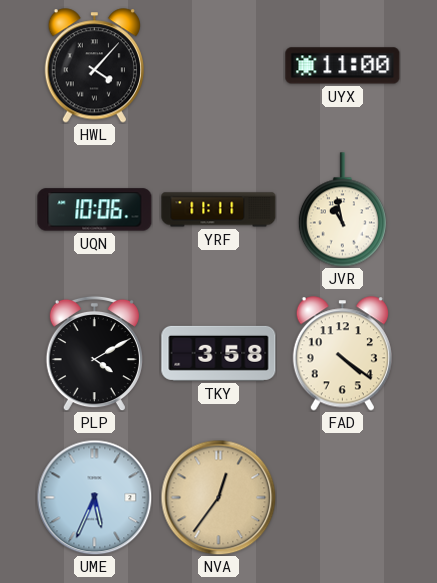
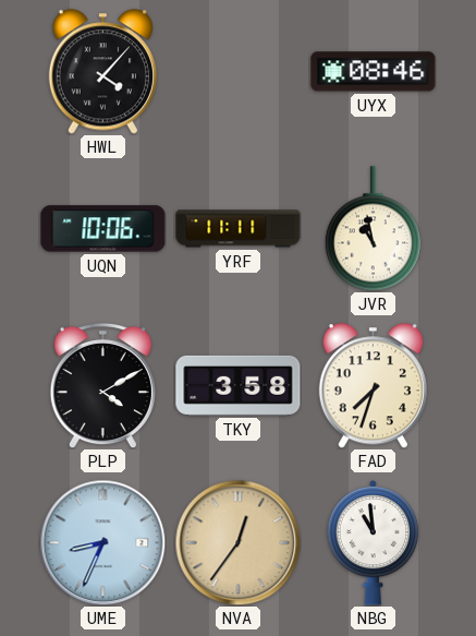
UYX: 11:00 -> 08:46 (374, 72)
FAD: 4:21 -> 7:33 (373, 386)
UME: 5:34 -> 8:34 (102, 542)
NBG: none -> 10:59 (374, 543)
